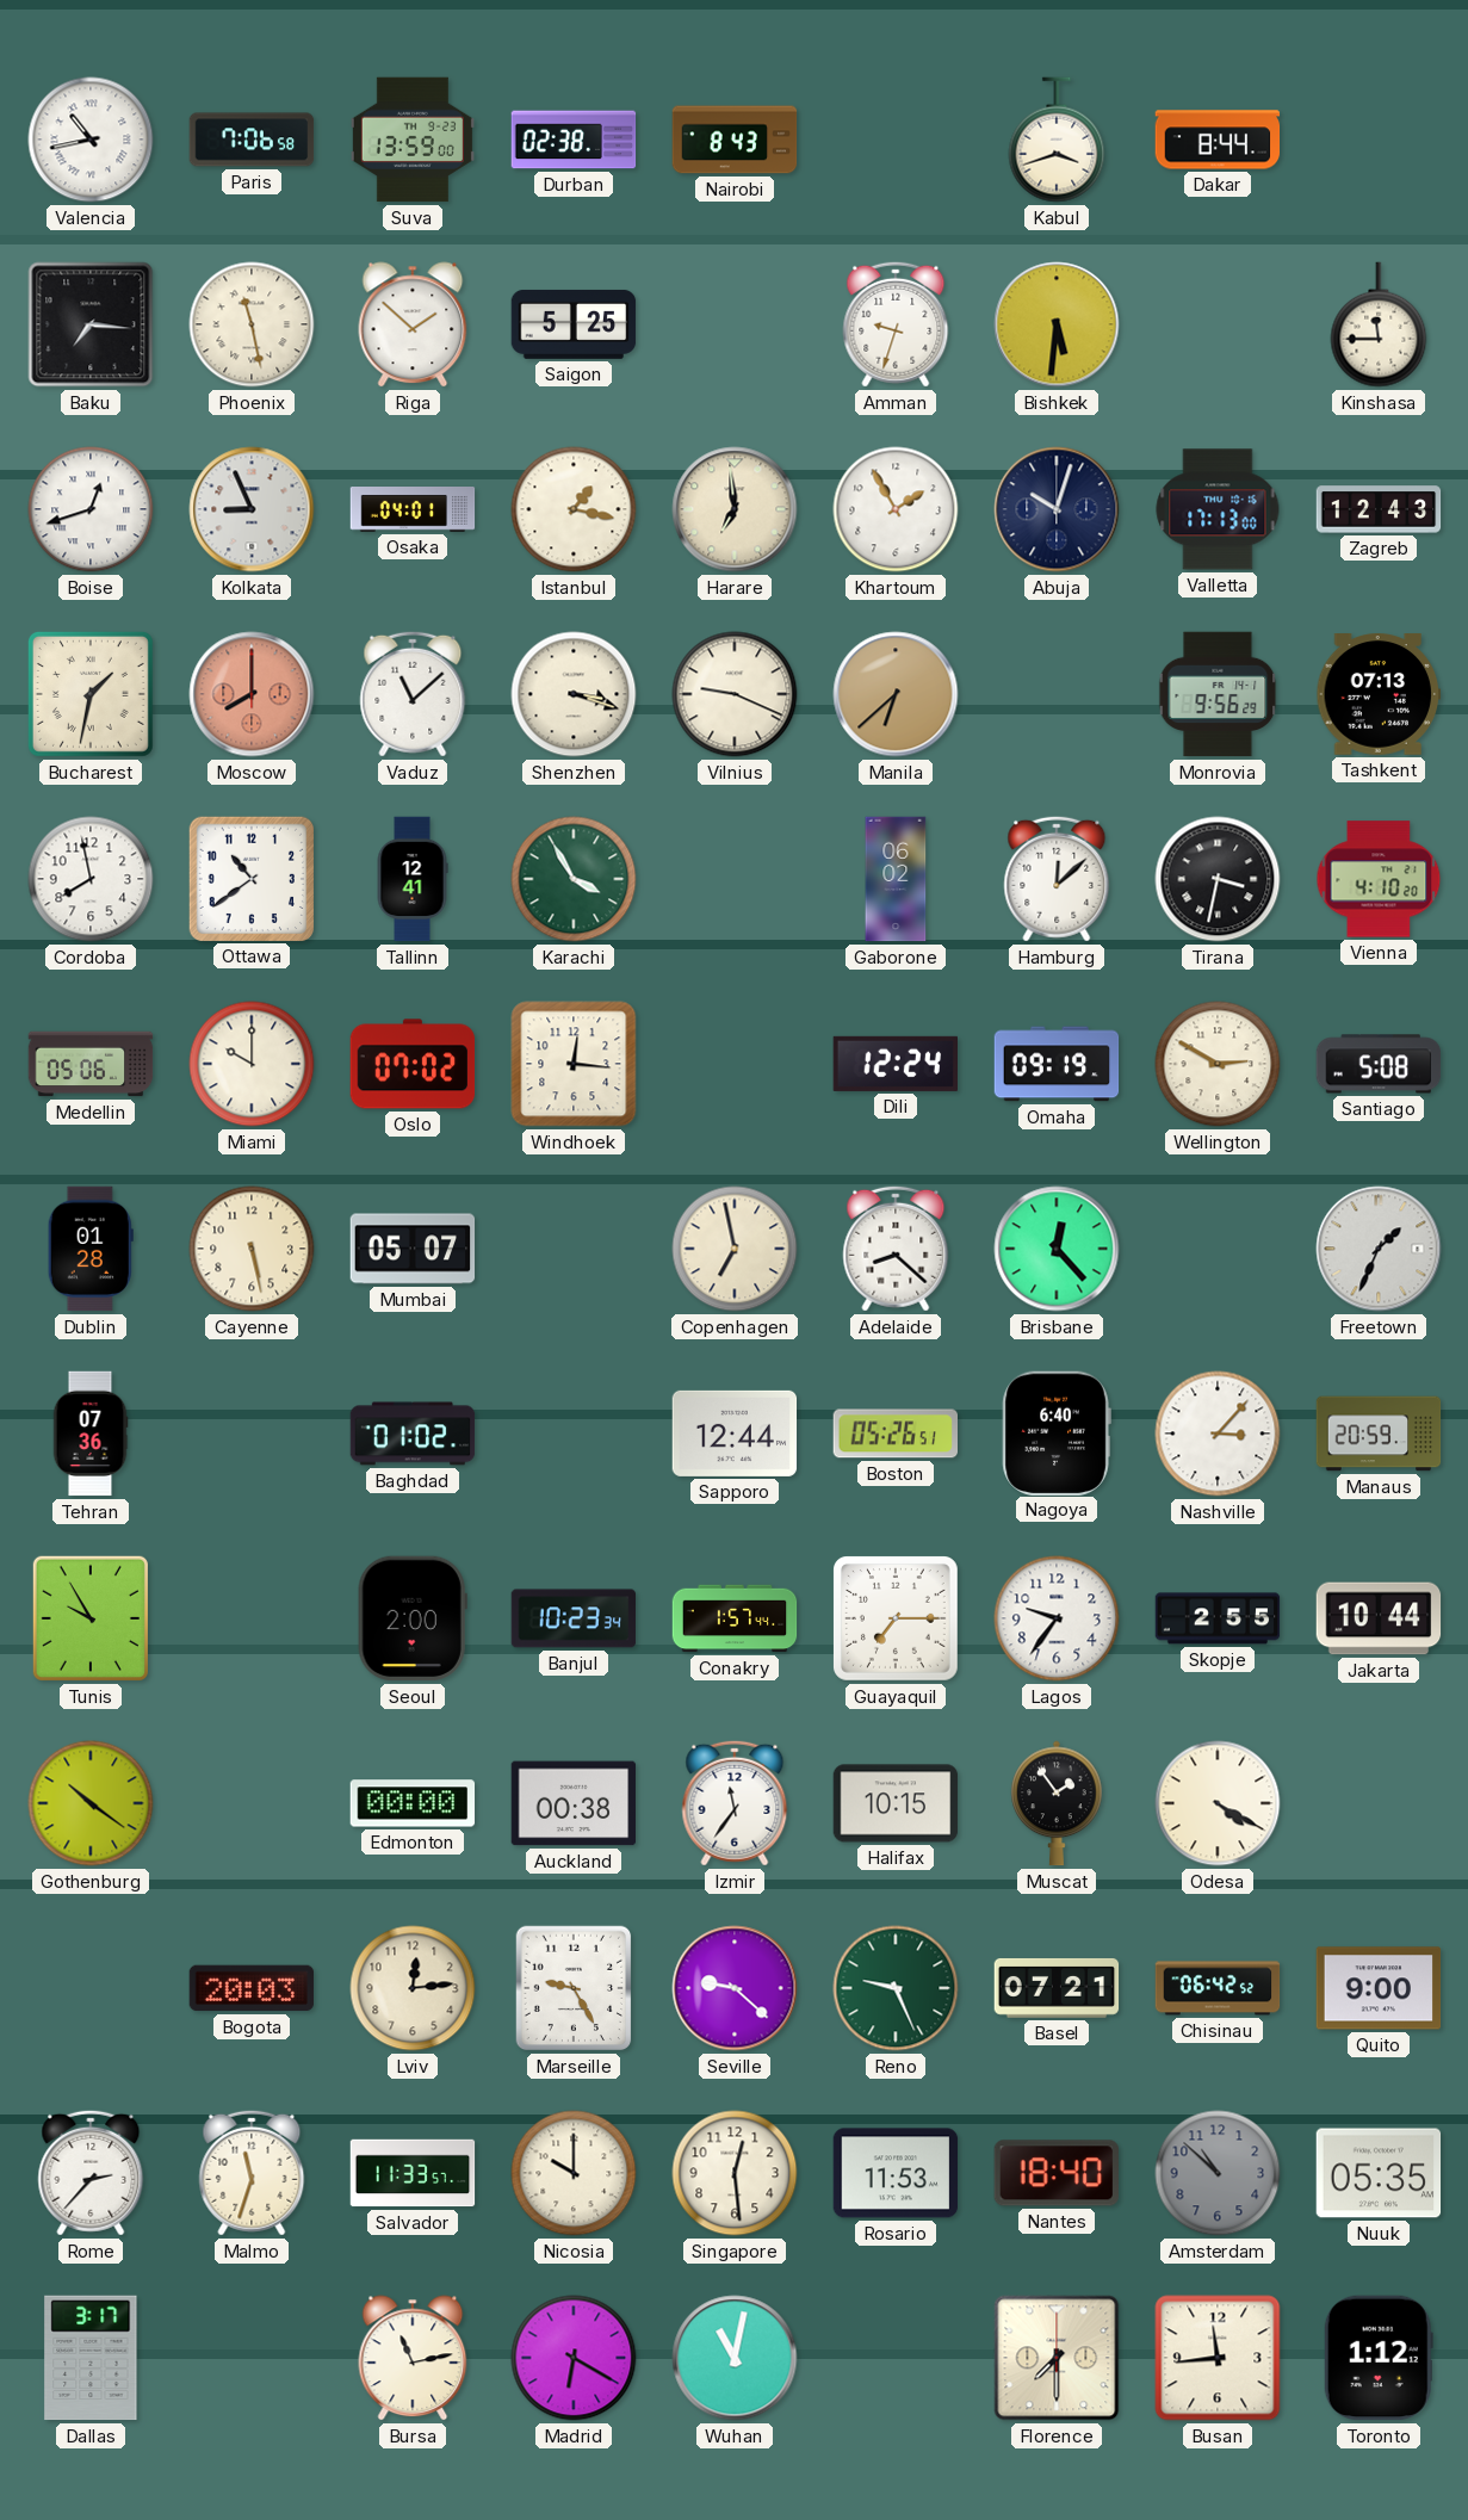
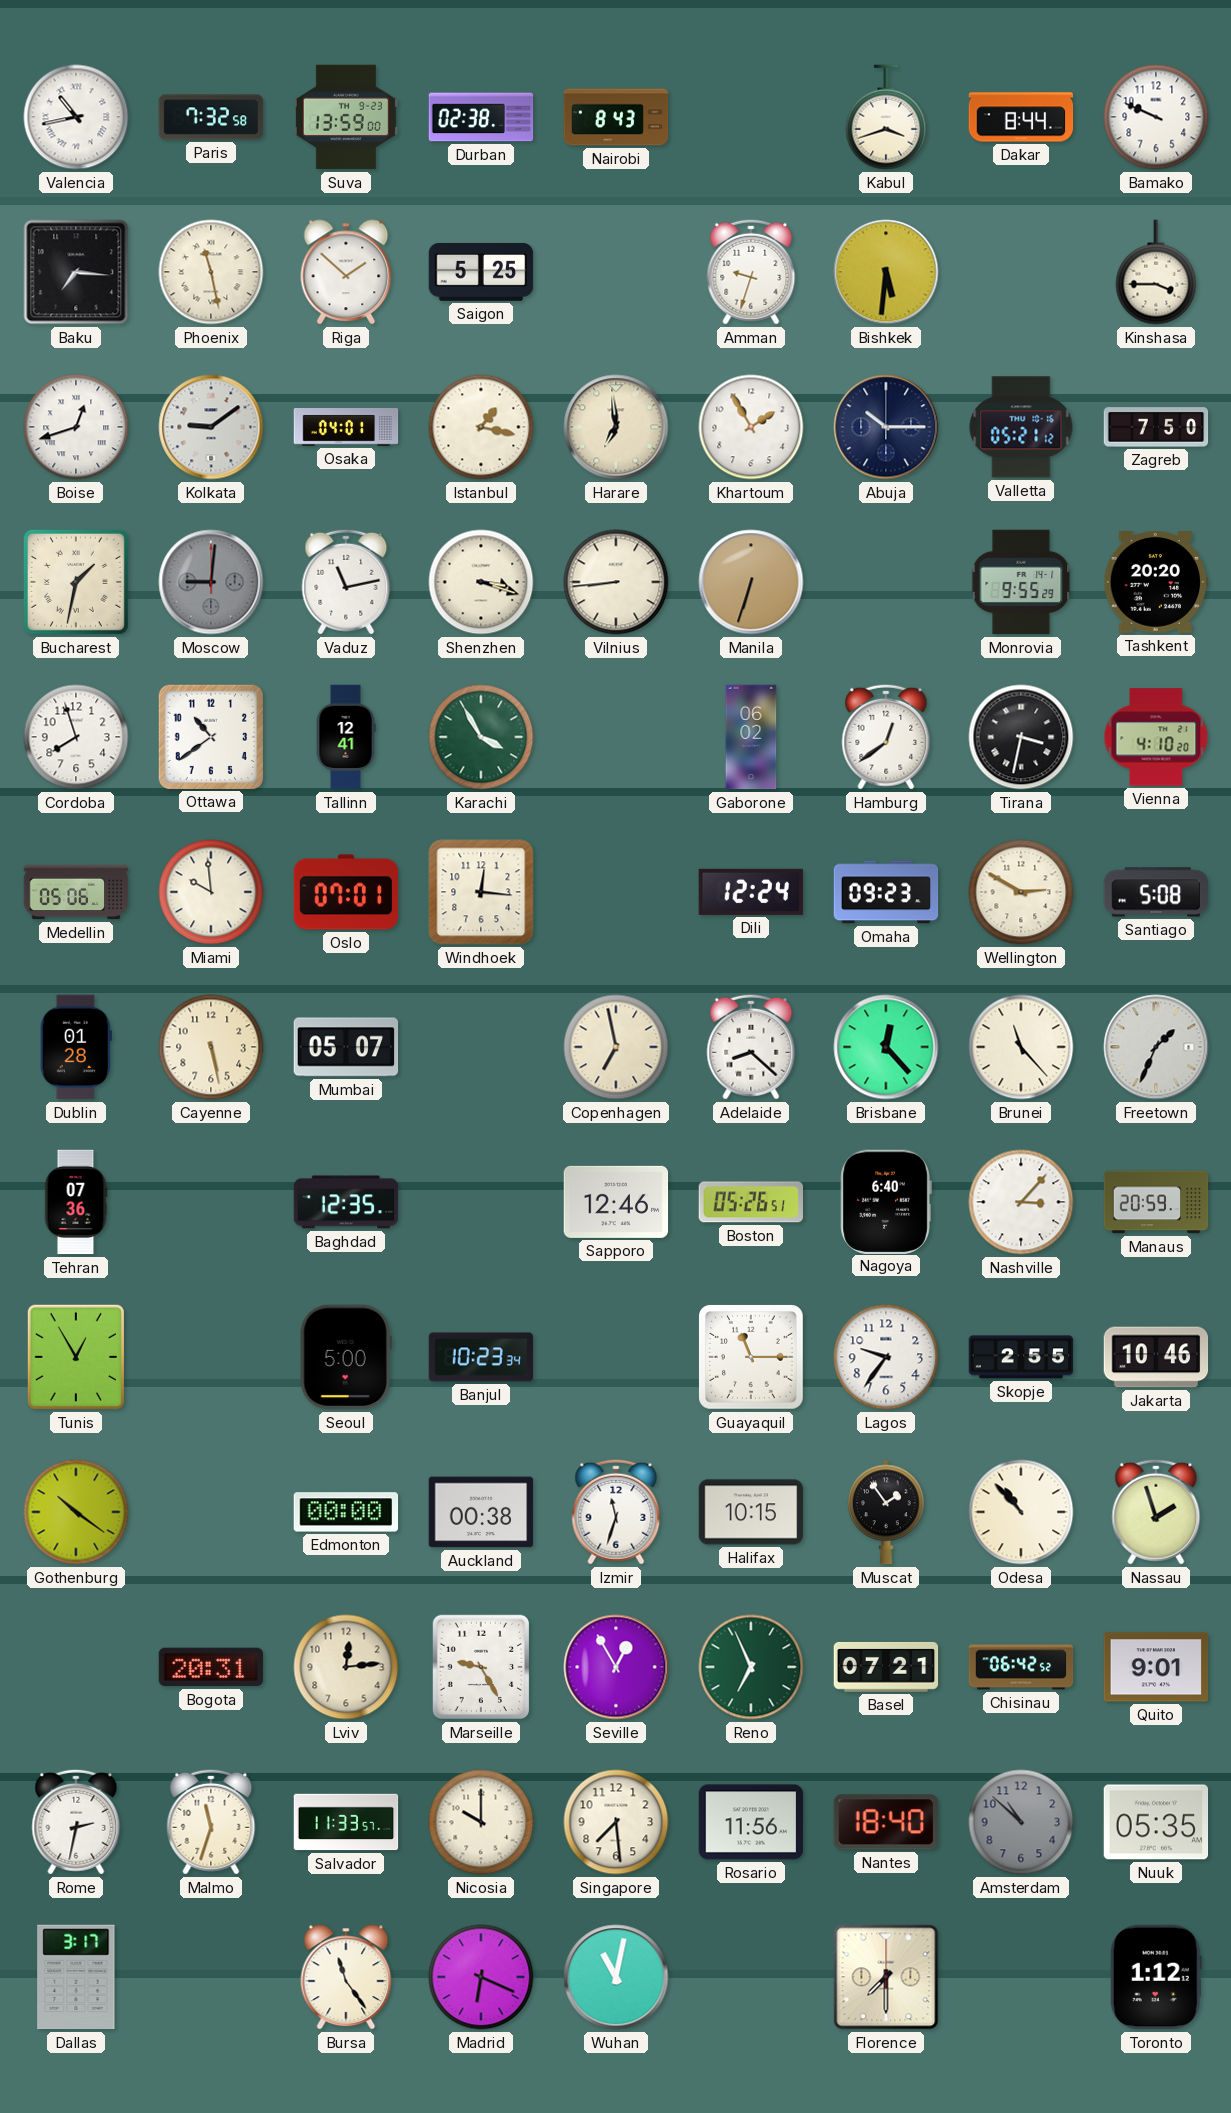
Paris: 7:06 -> 7:32 (211, 117)
Bamako: none -> 9:49 (1156, 117)
Kinshasa: 11:45 -> 3:45 (1156, 272)
Kolkata: 8:56 -> 9:09 (211, 427)
Abuja: 10:03 -> 10:15 (886, 427)
Valletta: 17:13 -> 05:21 (1021, 427)
Zagreb: 12:43 -> 7:50 (1156, 427)
Moscow: 8:00 -> 9:01 (211, 582)
Moscow dial: salmon -> grey (211, 582)
Vaduz: 11:08 -> 11:13 (346, 582)
Vilnius: 9:19 -> 8:44 (616, 582)
Manila: 6:38 -> 6:33 (751, 582)
Monrovia: 9:56 -> 9:55 (1021, 582)
Tashkent: 07:13 -> 20:20 (1156, 583)
Cordoba: 7:58 -> 7:57 (76, 737)
Hamburg: 12:08 -> 12:39 (886, 737)
Miami: 10:00 -> 9:59 (211, 892)
Oslo: 07:02 -> 07:01 (346, 892)
Omaha: 09:19 -> 09:23 (886, 892)
Brunei: none -> 11:23 (1021, 1047)
Baghdad: 01:02 -> 12:35 (346, 1202)
Sapporo: 12:44 -> 12:46 (616, 1202)
Tunis: 9:55 -> 12:55 (76, 1357)
Seoul: 2:00 -> 5:00 (346, 1357)
Conakry: 1:57 -> none (735, 1618)
Guayaquil: 7:15 -> 11:15 (752, 1358)
Jakarta: 10:44 -> 10:46 (1156, 1357)
Izmir: 11:36 -> 11:33 (616, 1512)
Odesa: 4:20 -> 10:53 (1021, 1512)
Nassau: none -> 1:57 (1156, 1512)
Bogota: 20:03 -> 20:31 (211, 1667)
Seville: 9:22 -> 12:55 (616, 1667)
Reno: 9:26 -> 6:56 (751, 1667)
Quito: 9:00 -> 9:01 (1156, 1667)
Rome: 2:37 -> 2:32 (76, 1822)
Singapore: 12:29 -> 7:29 (616, 1822)
Rosario: 11:53 -> 11:56 (751, 1822)
Bursa: 11:13 -> 11:24 (346, 1977)
Madrid: 6:20 -> 6:19 (481, 1977)
Busan: 11:44 -> none (1218, 2358)
